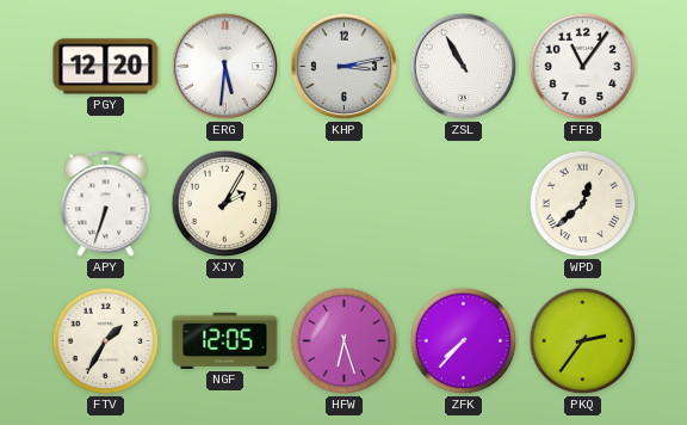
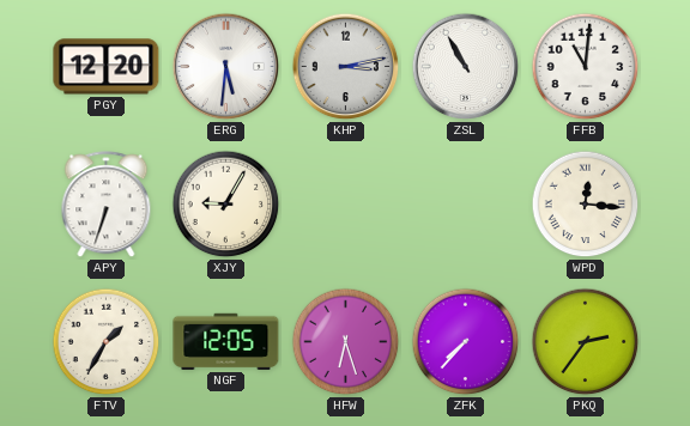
FFB: 11:06 -> 11:01 (586, 67)
XJY: 2:05 -> 9:05 (226, 205)
WPD: 12:38 -> 12:16 (586, 205)
